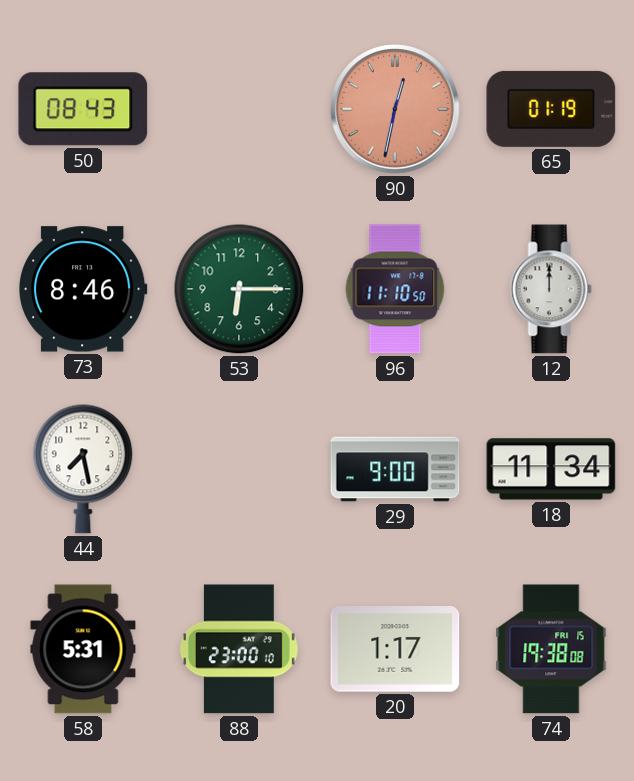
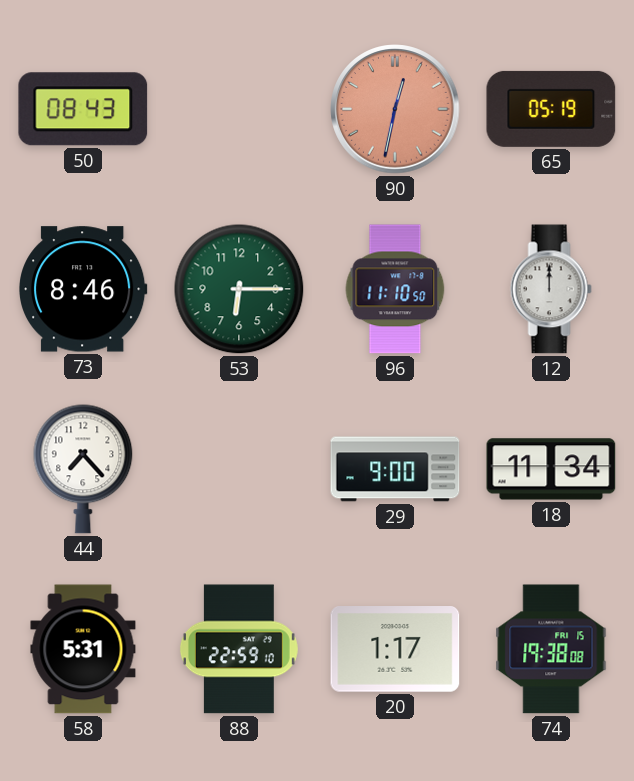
65: 01:19 -> 05:19 (551, 109)
44: 7:28 -> 7:23 (83, 469)
88: 23:00 -> 22:59 (239, 649)
